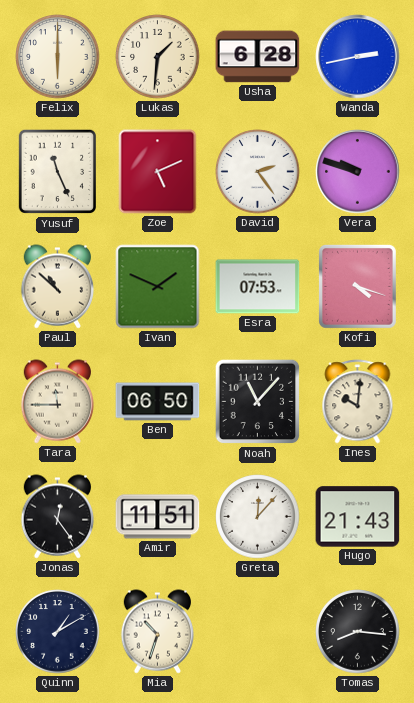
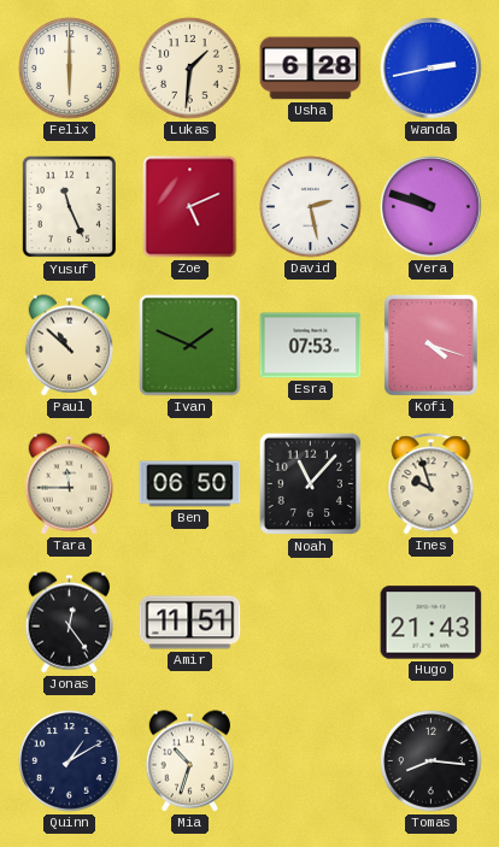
David: 2:24 -> 2:28 (311, 207)
Ines: 10:01 -> 9:57 (432, 484)
Greta: 12:07 -> none (258, 517)
